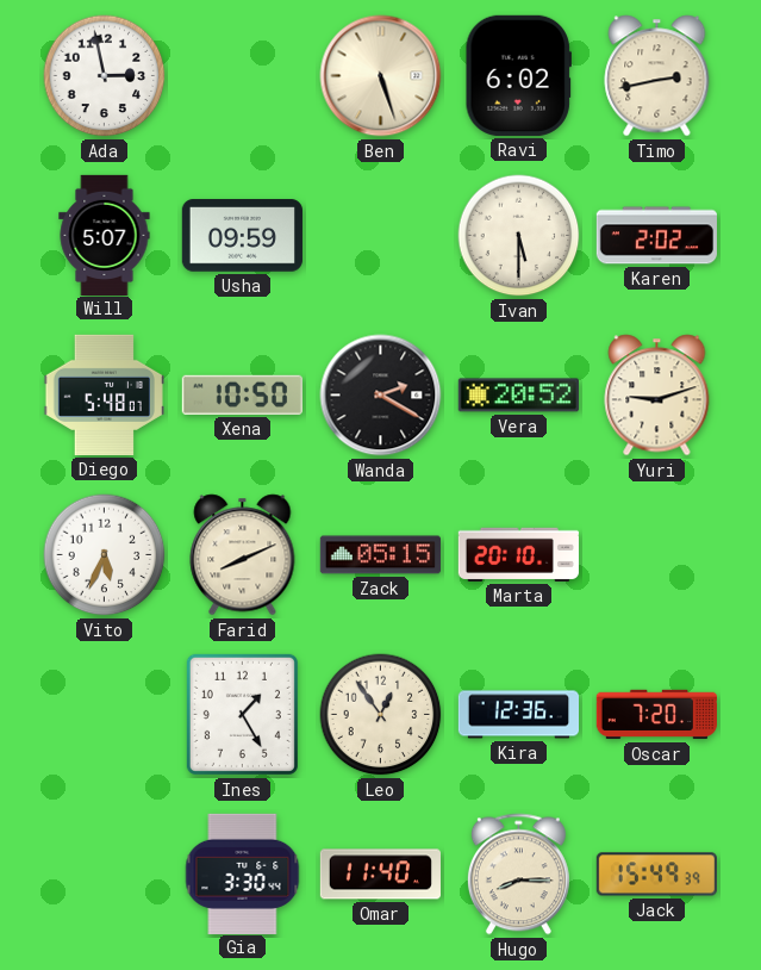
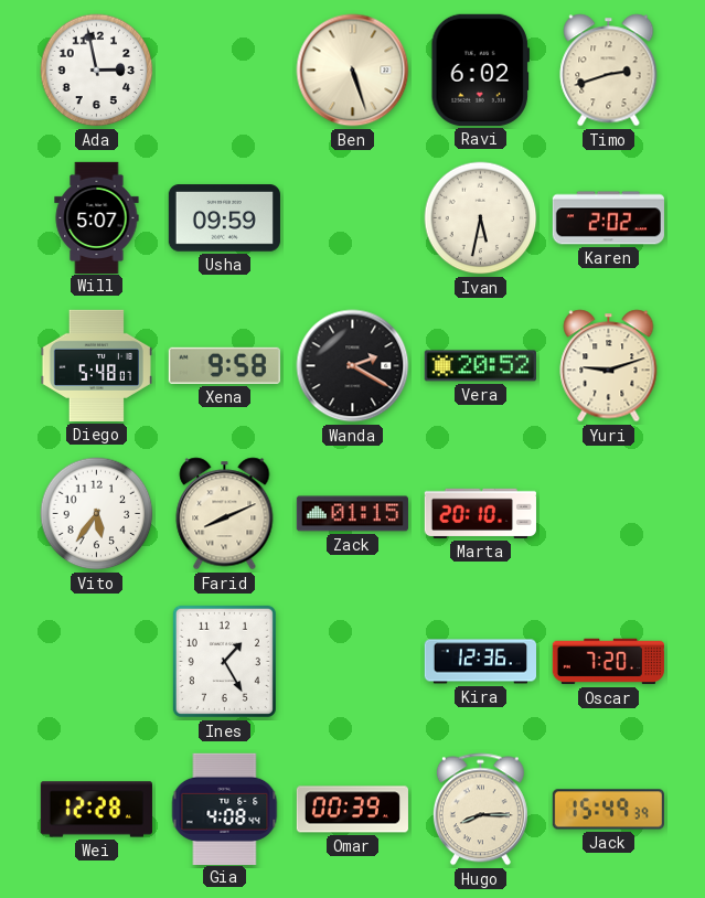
Timo: 2:43 -> 2:42 (609, 71)
Ivan: 5:30 -> 5:32 (481, 218)
Xena: 10:50 -> 9:58 (224, 365)
Vito: 5:34 -> 5:36 (97, 514)
Zack: 05:15 -> 01:15 (352, 514)
Leo: 12:54 -> none (381, 715)
Wei: none -> 12:28 (96, 810)
Gia: 3:30 -> 4:08 (225, 809)
Omar: 11:40 -> 00:39 (352, 810)
